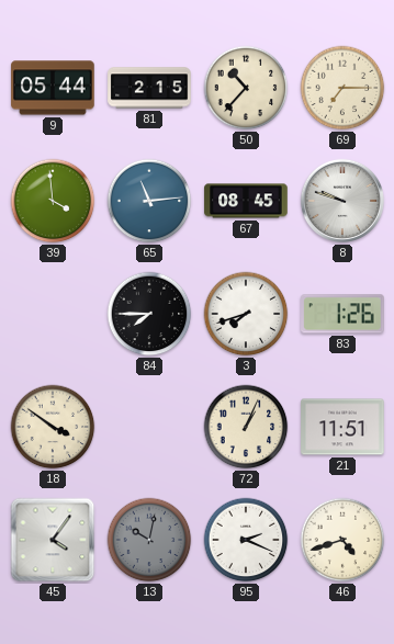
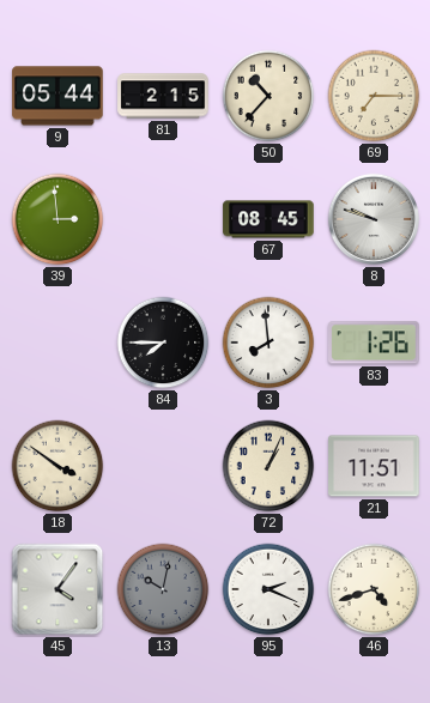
39: 3:59 -> 2:59 (57, 219)
65: 11:14 -> none (149, 201)
3: 7:42 -> 7:59 (268, 343)
